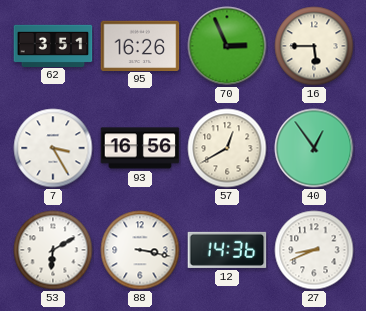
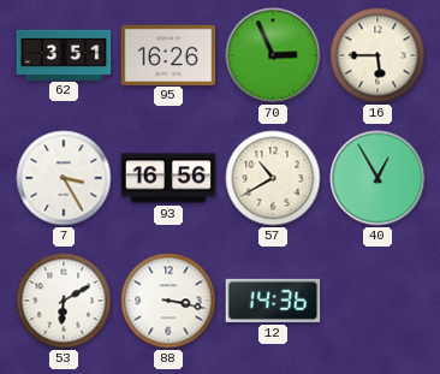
57: 12:40 -> 10:40 (273, 178)
40: 12:54 -> 12:55 (377, 178)
27: 8:41 -> none (314, 250)
